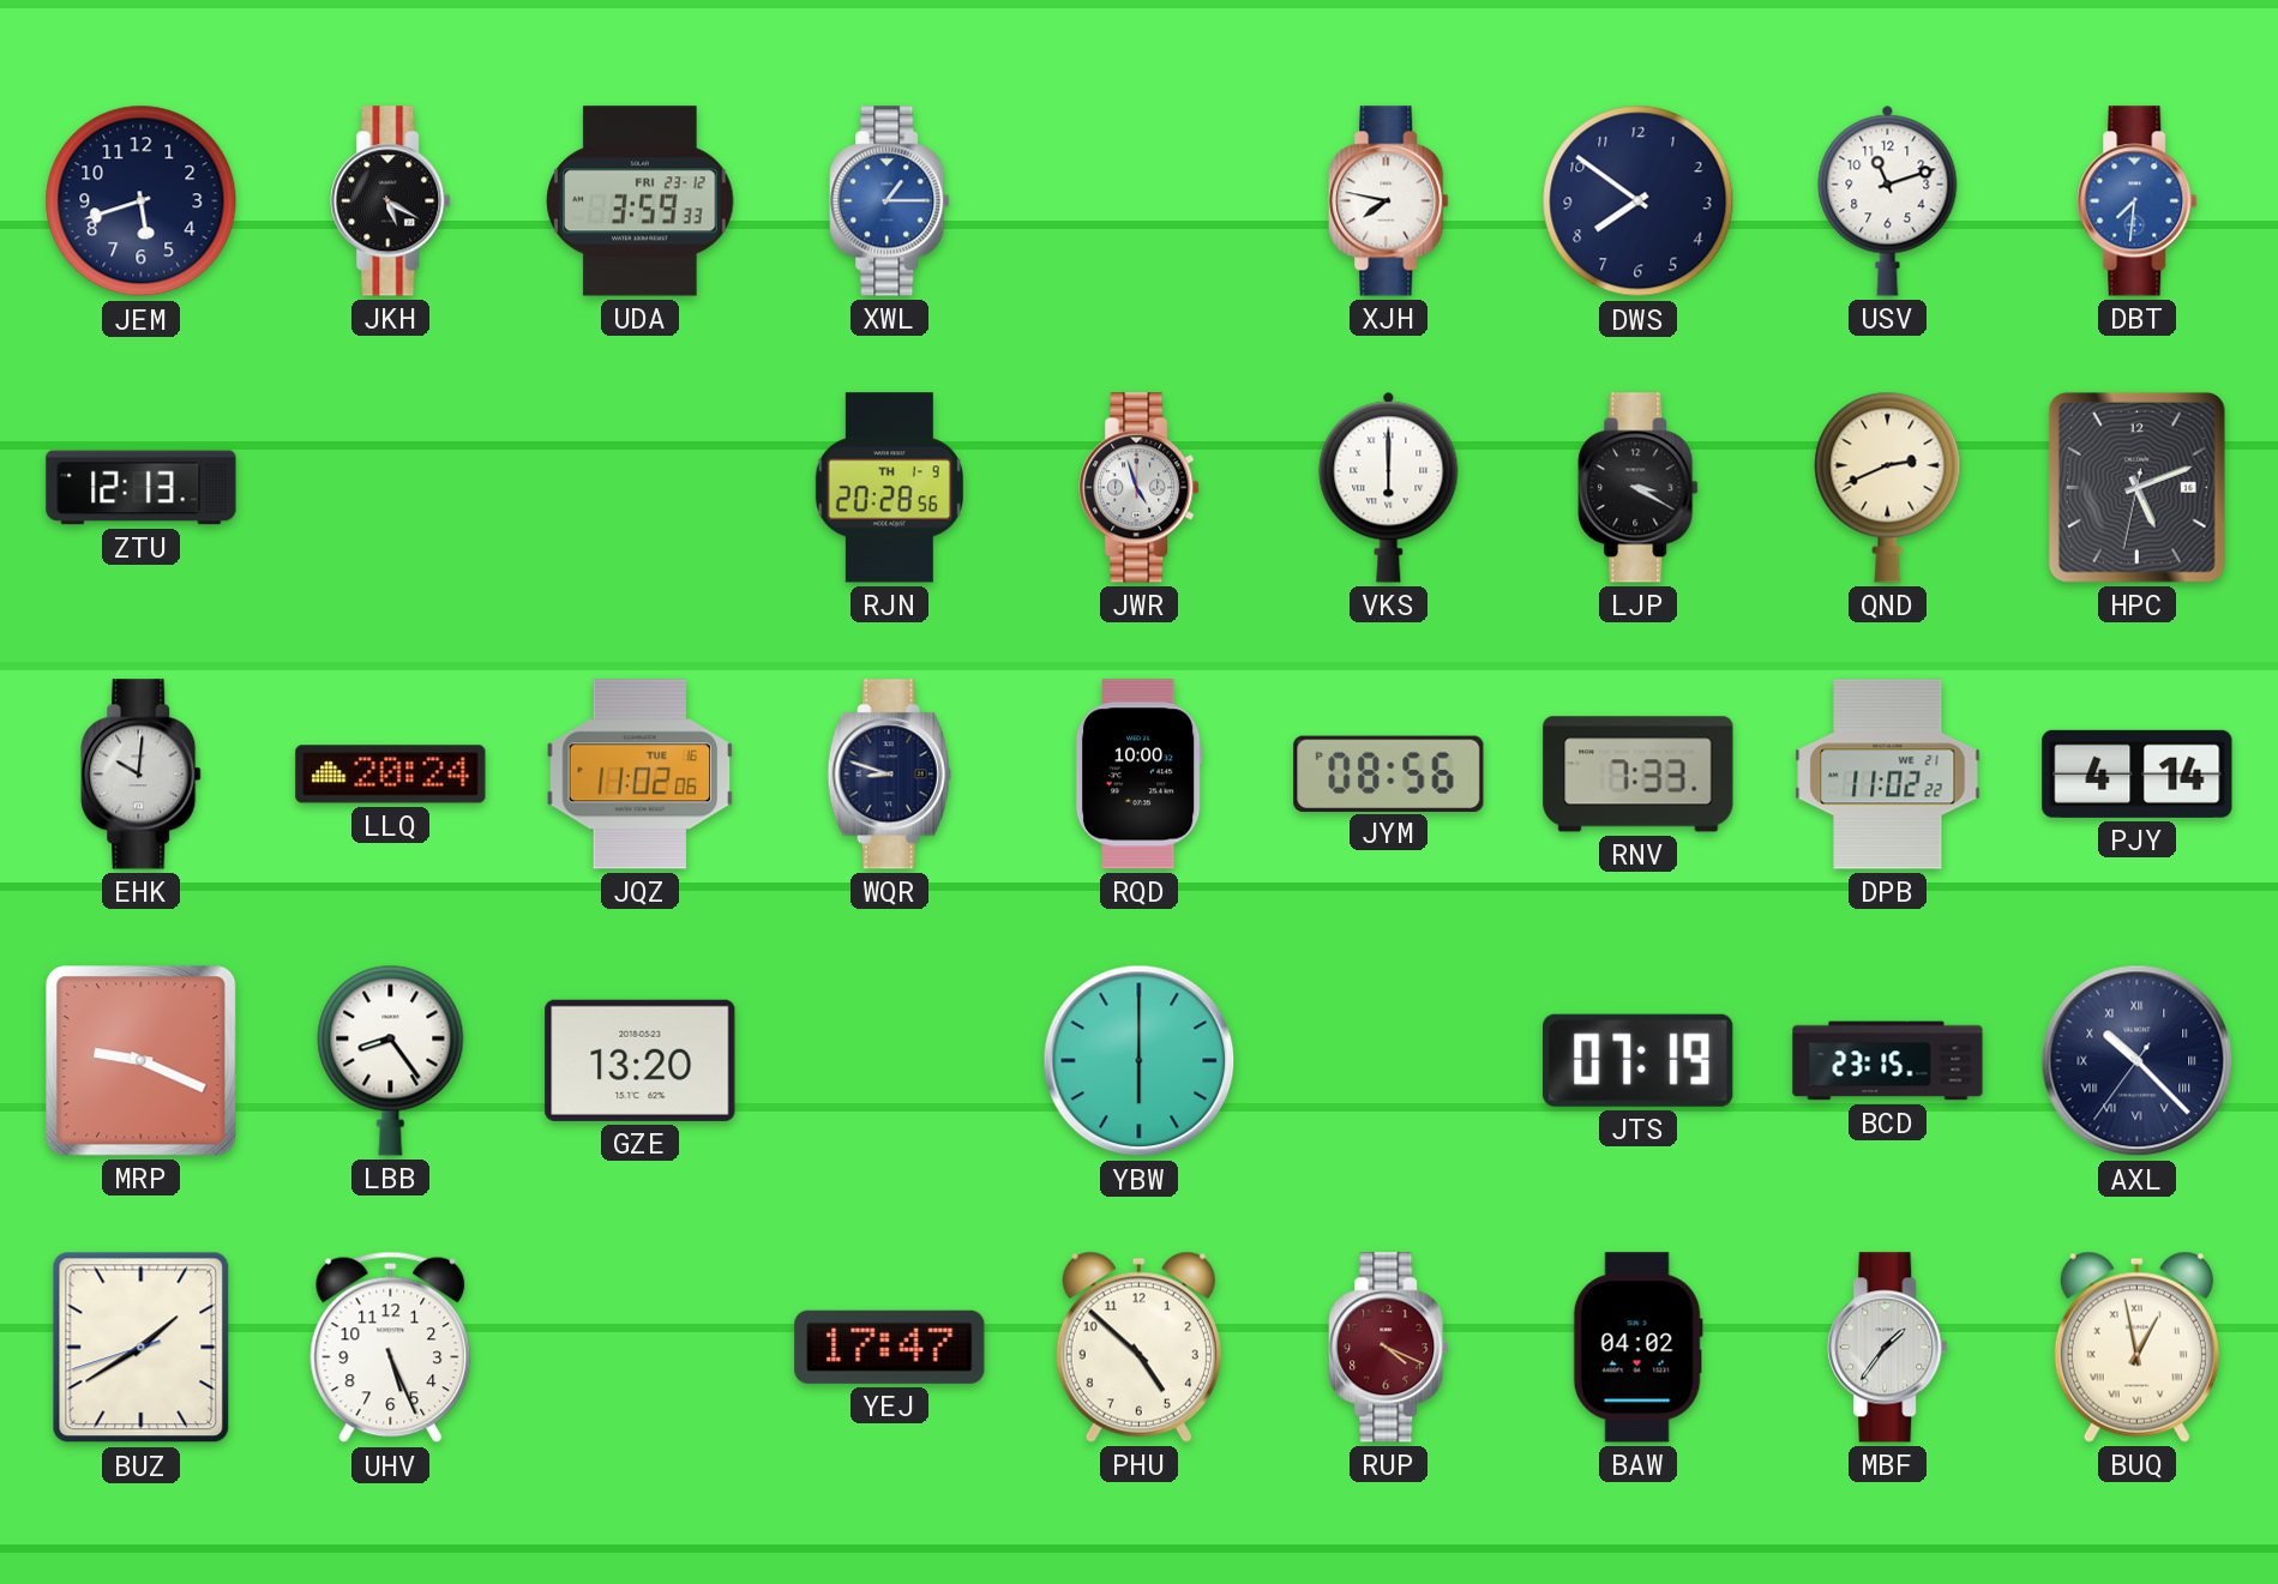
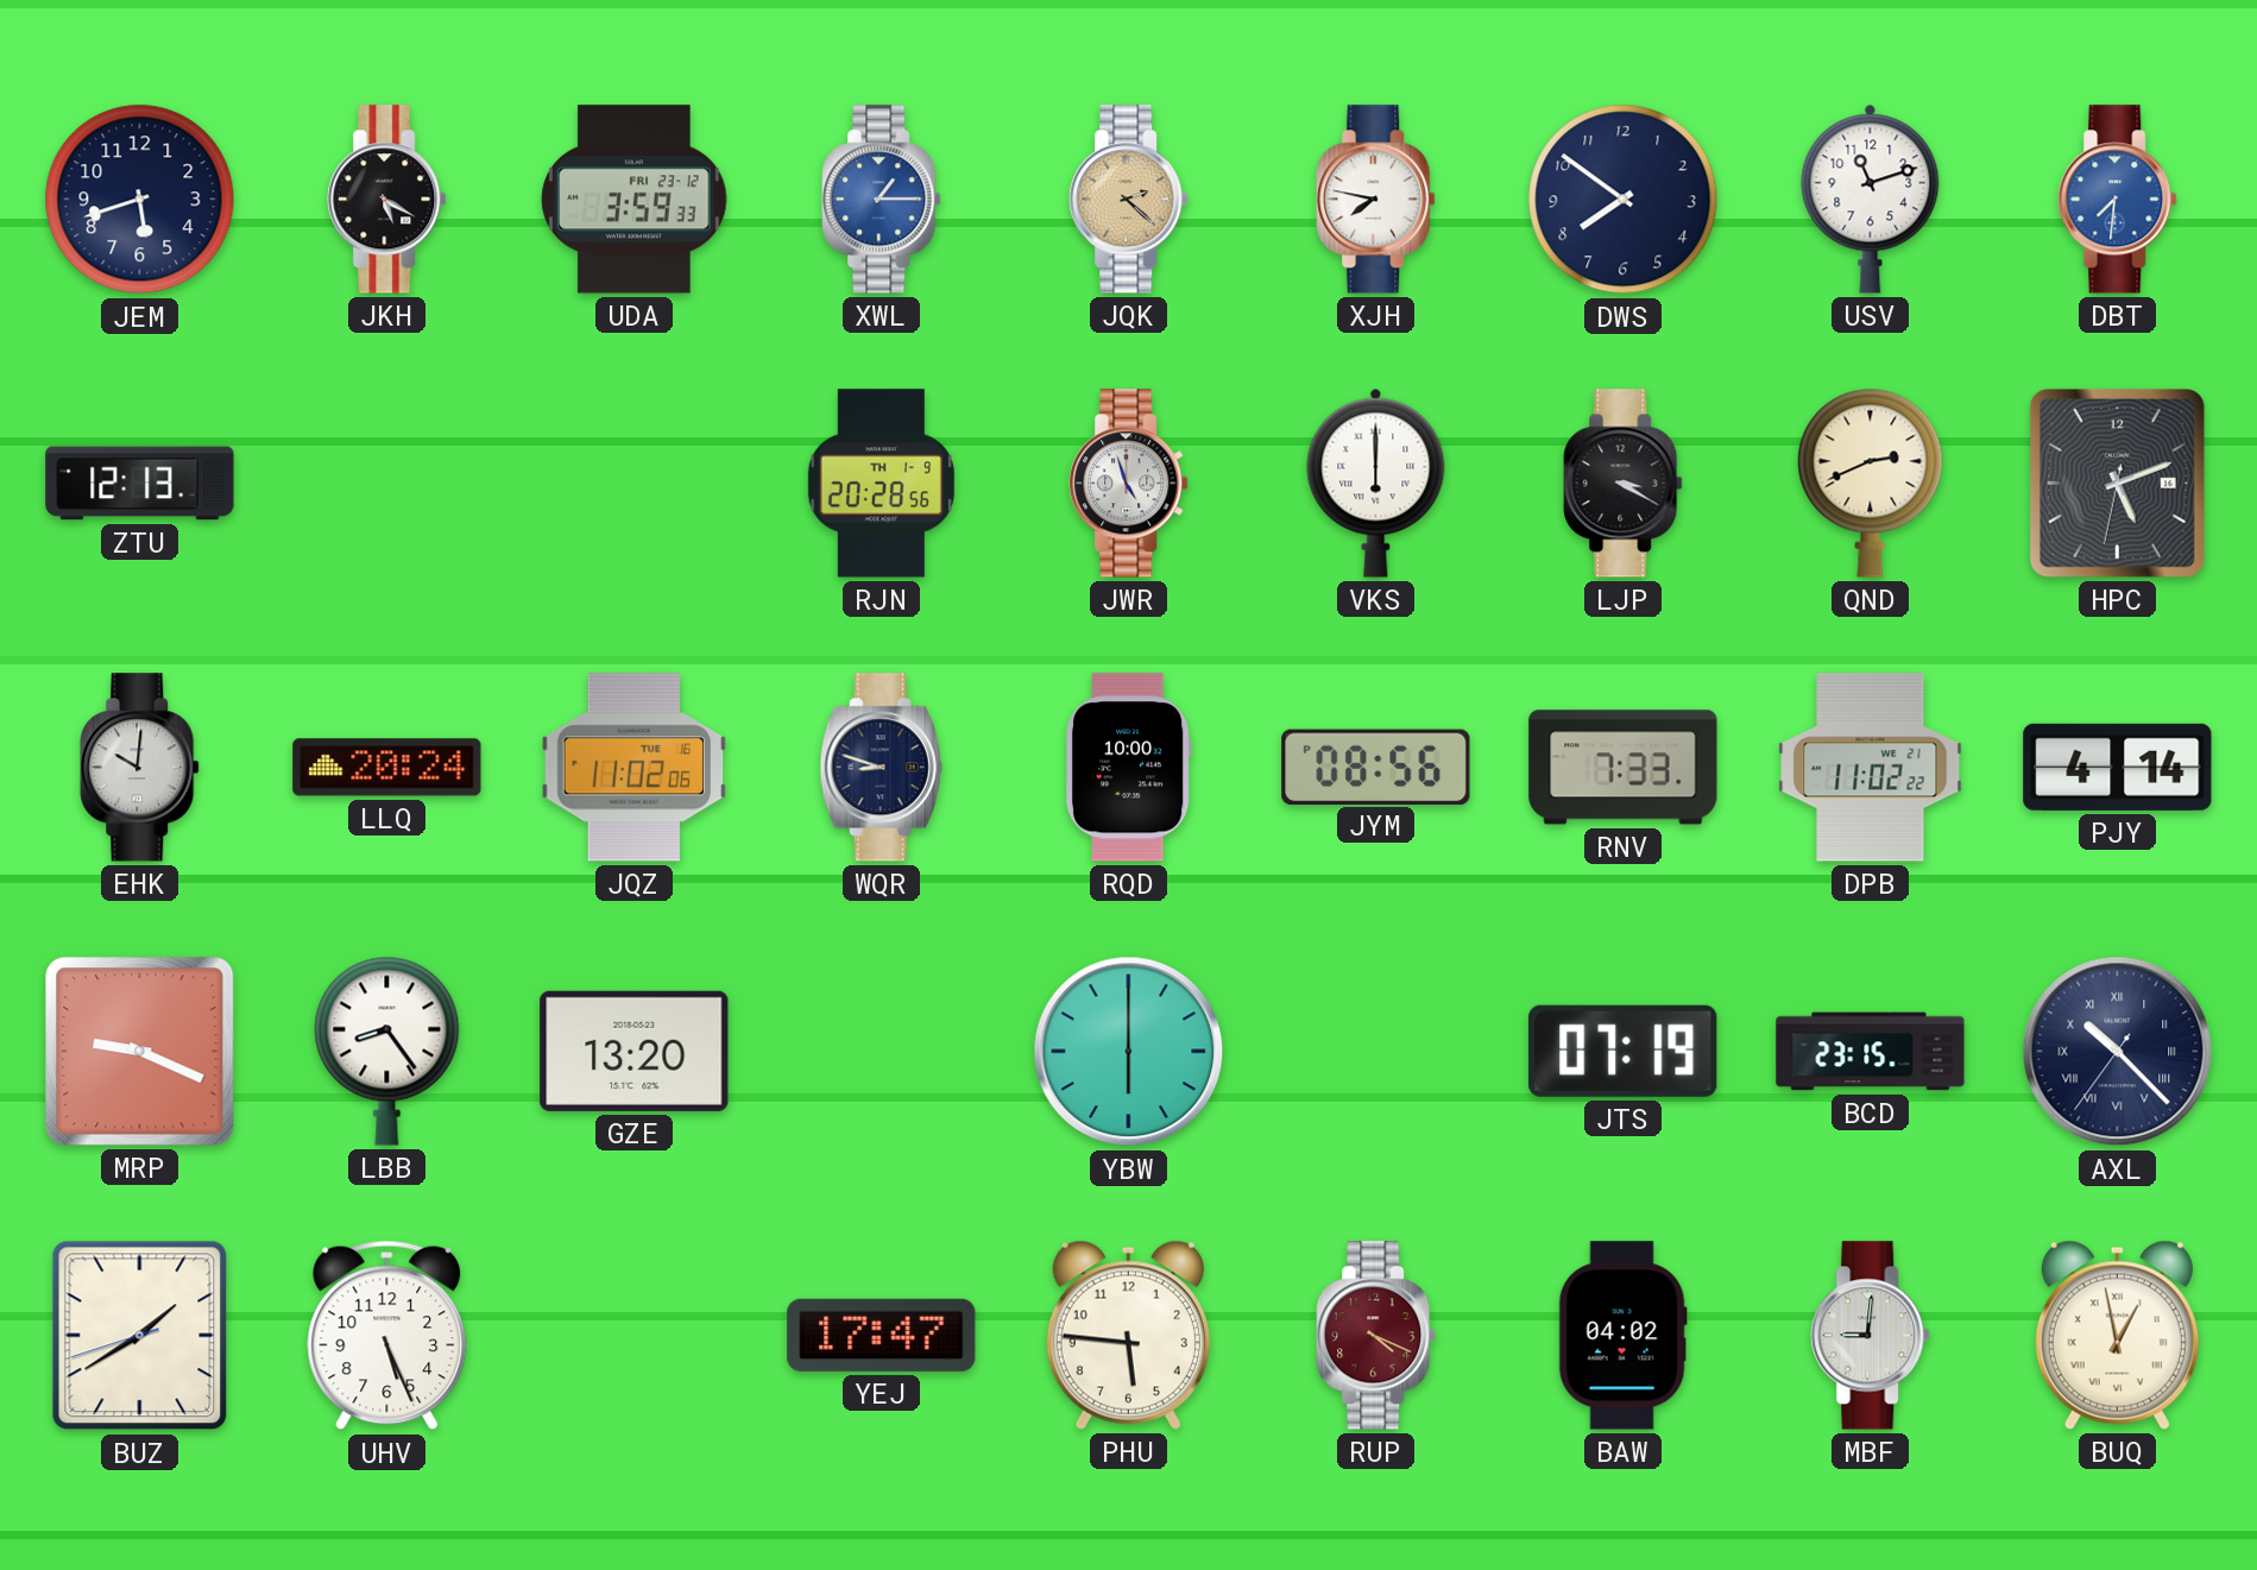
JQK: none -> 2:22 (1129, 200)
PHU: 4:52 -> 5:46 (1128, 1335)
MBF: 1:36 -> 9:01 (1871, 1336)
